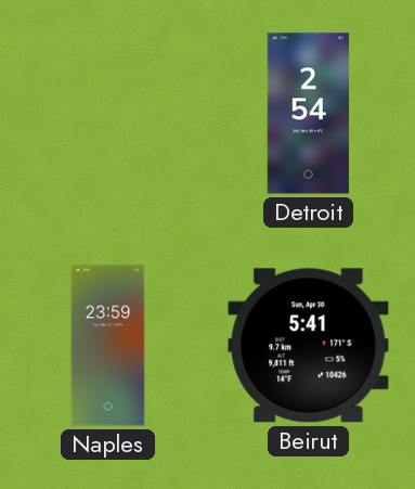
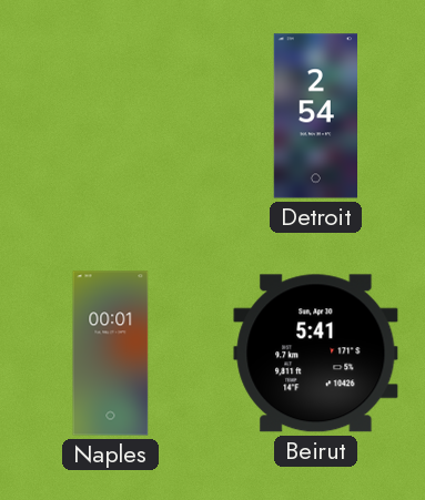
Naples: 23:59 -> 00:01 (111, 354)
